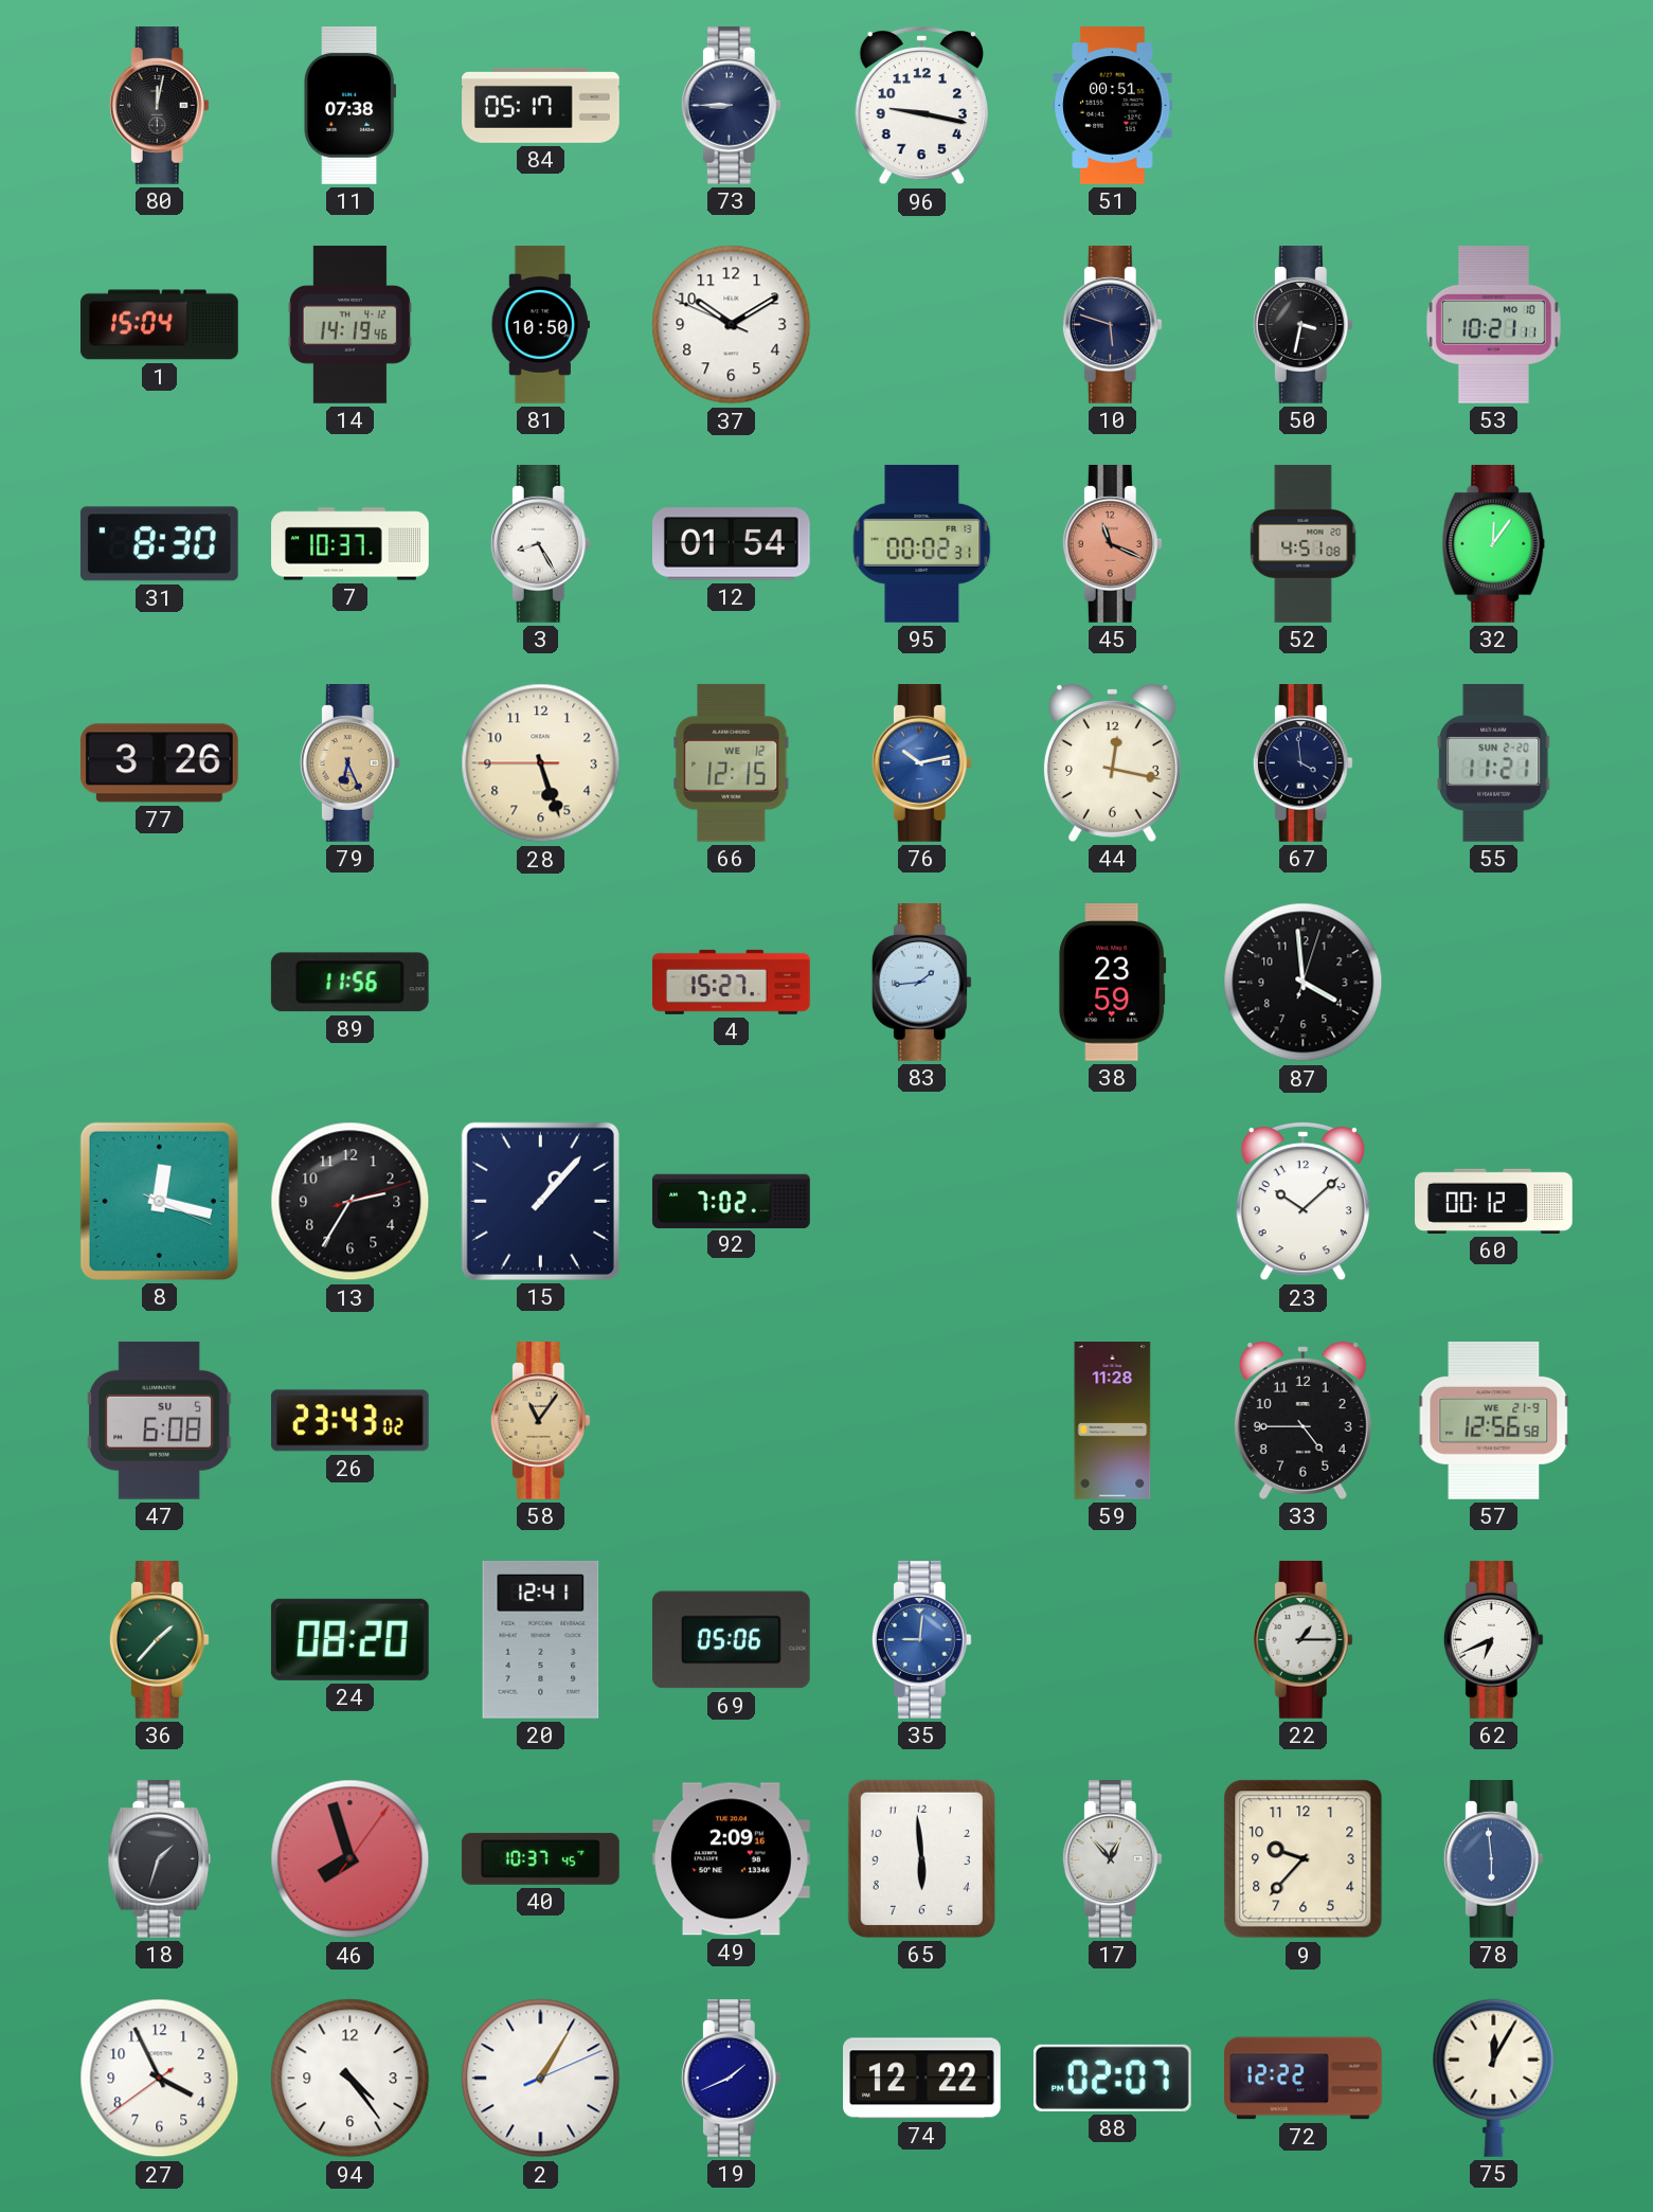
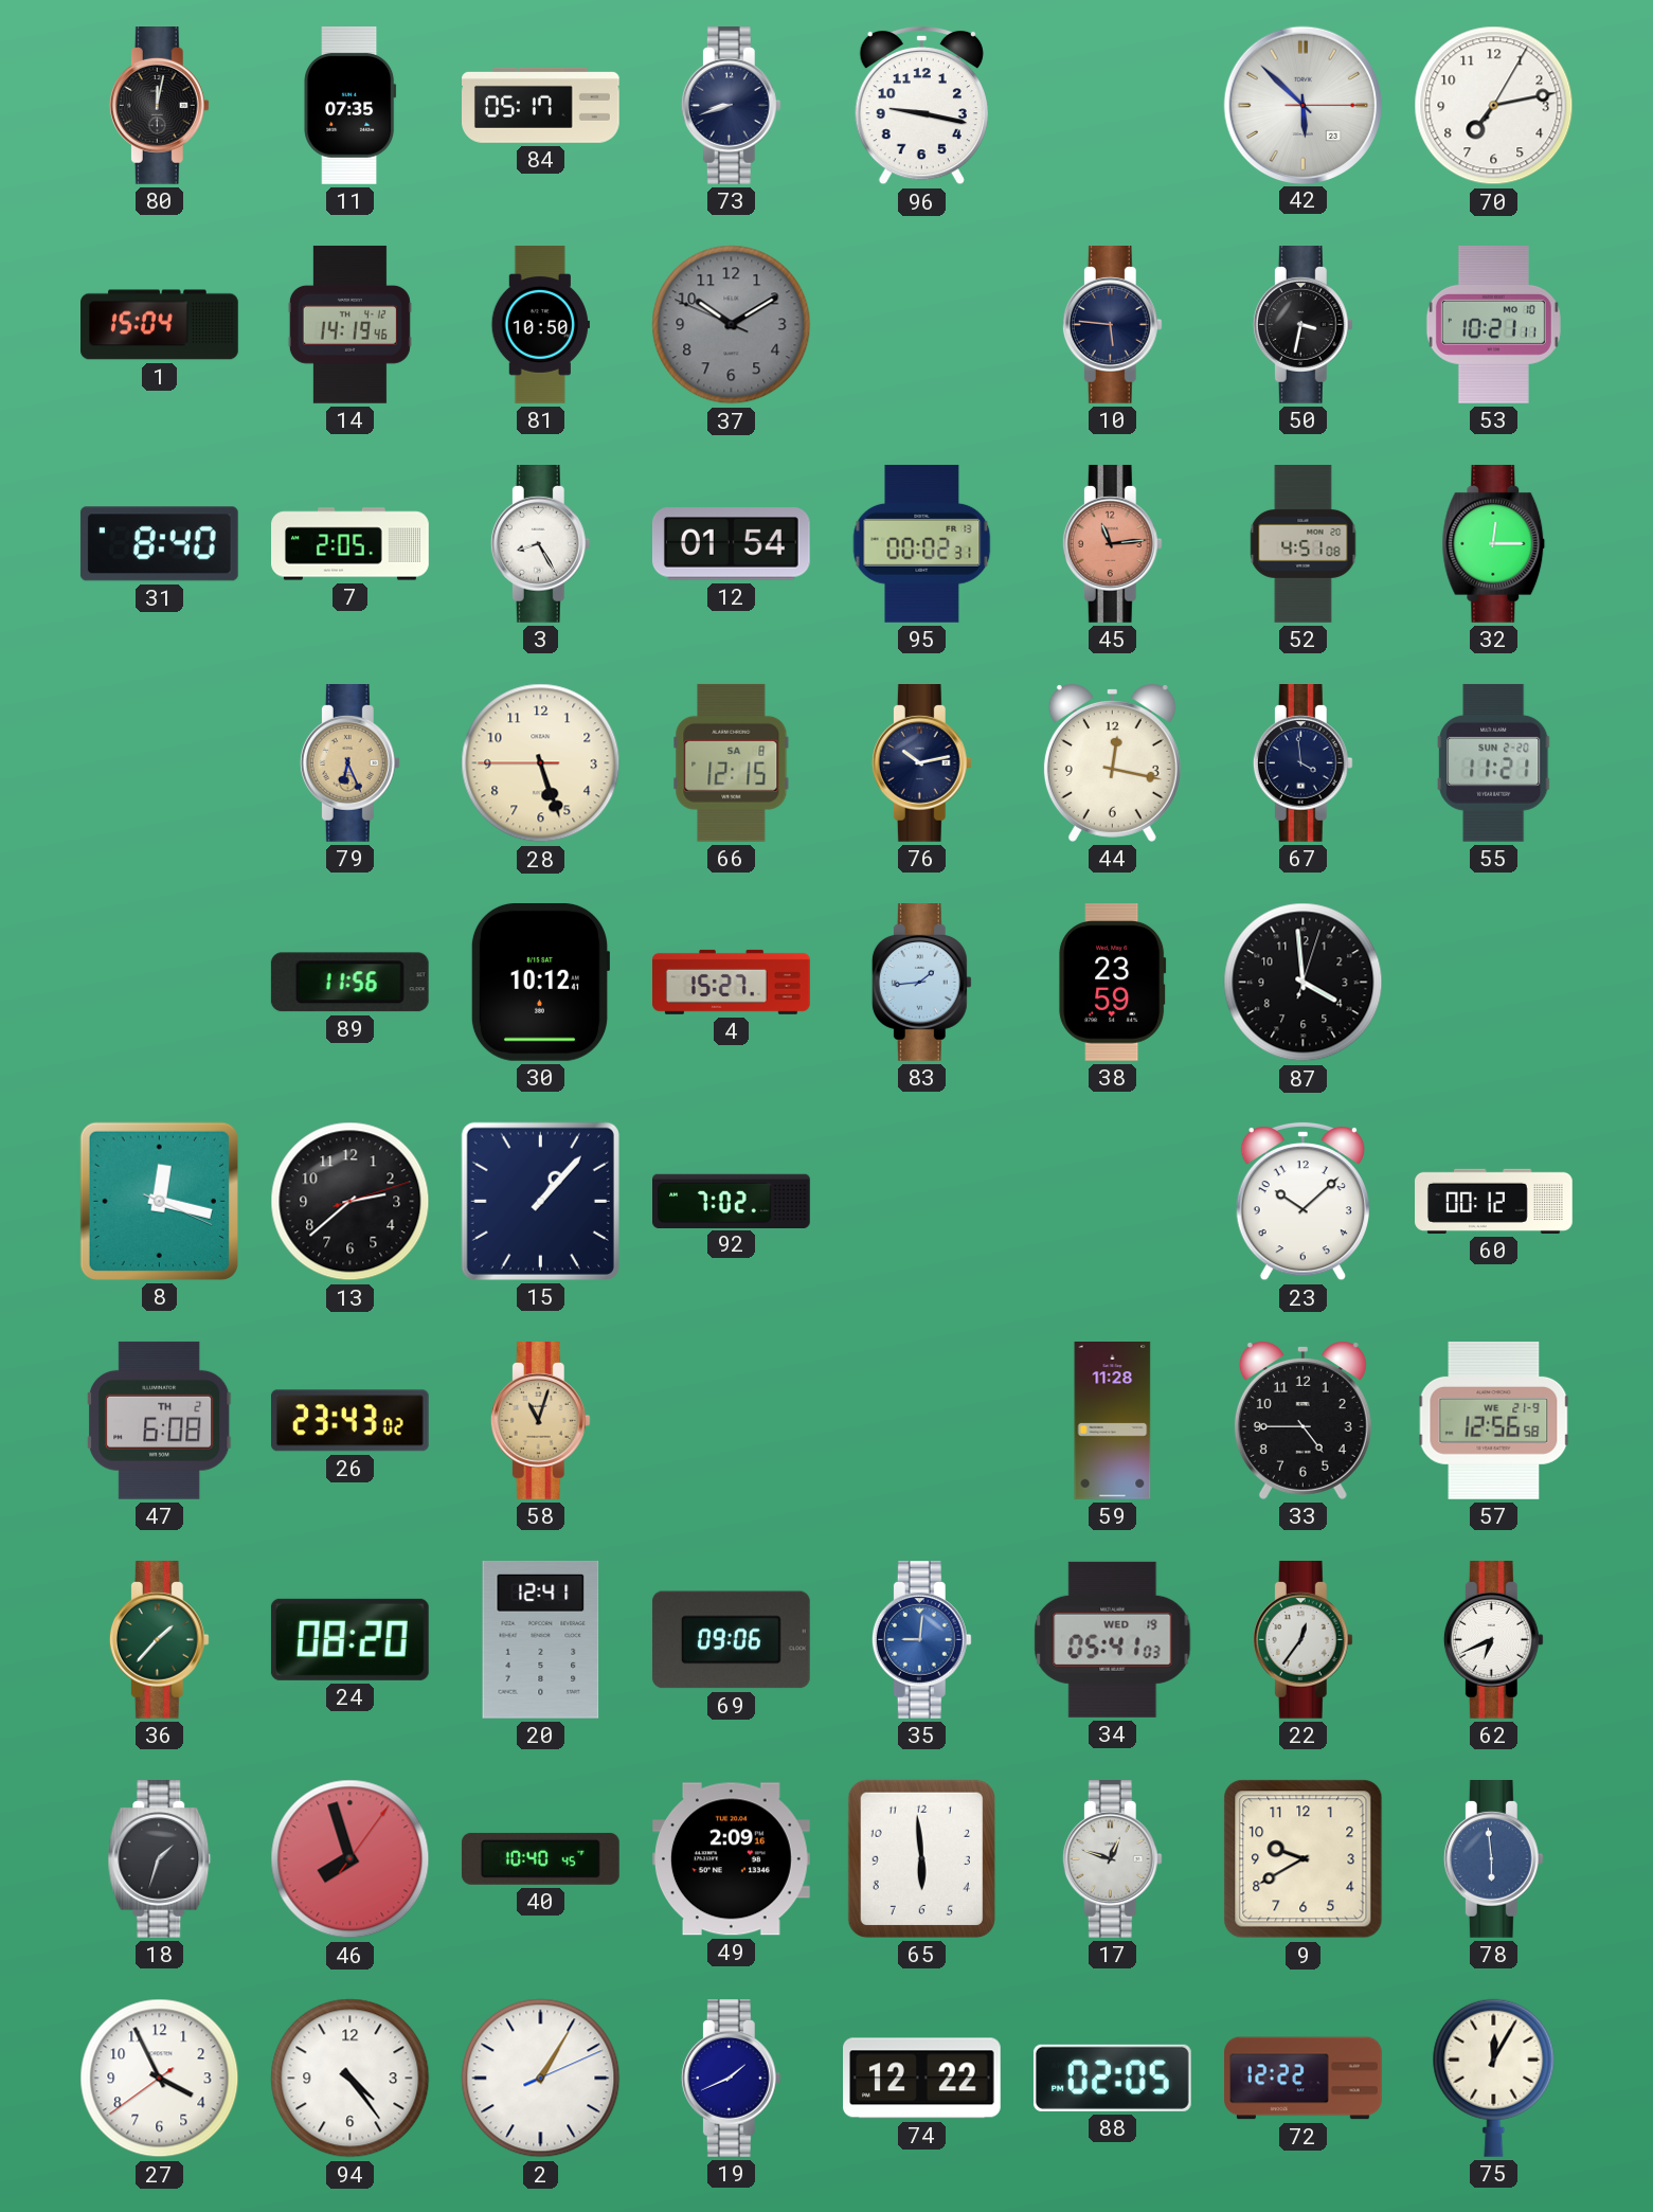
11: 07:38 -> 07:35 (351, 105)
73: 8:45 -> 8:42 (731, 106)
51: 00:51 -> none (1113, 106)
42: none -> 5:52 (1302, 105)
70: none -> 7:13 (1494, 106)
37 dial: white -> grey (732, 325)
10: 5:48 -> 5:46 (1112, 325)
31: 8:30 -> 8:40 (159, 544)
7: 10:37 -> 2:05 (351, 544)
45: 11:19 -> 11:14 (1112, 544)
32: 12:06 -> 12:15 (1494, 544)
77: 3:26 -> none (159, 763)
66 date: WE 12 -> SA 8 (732, 762)
76 dial: blue -> navy (921, 763)
30: none -> 10:12 (539, 982)
13: 2:35 -> 2:38 (351, 1202)
47 date: SU 5 -> TH 2 (160, 1420)
58: 11:06 -> 11:03 (540, 1421)
69: 05:06 -> 09:06 (731, 1640)
34: none -> 05:41 (1113, 1639)
22: 1:15 -> 12:36 (1302, 1640)
40: 10:37 -> 10:40 (540, 1858)
17: 12:53 -> 12:48 (1112, 1859)
9: 9:37 -> 9:40 (1304, 1859)
88: 02:07 -> 02:05 (1112, 2078)
